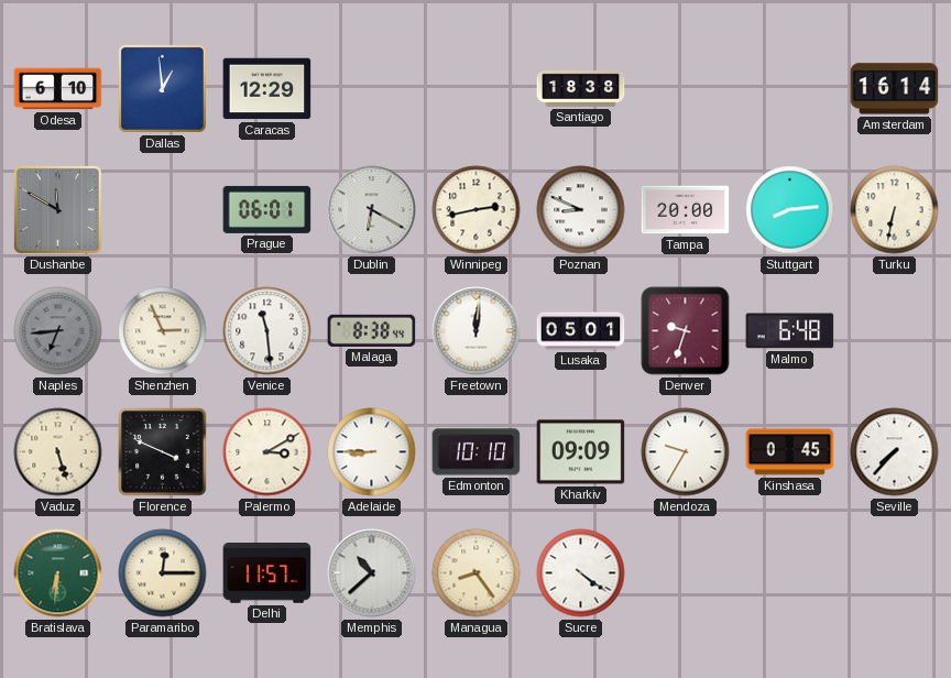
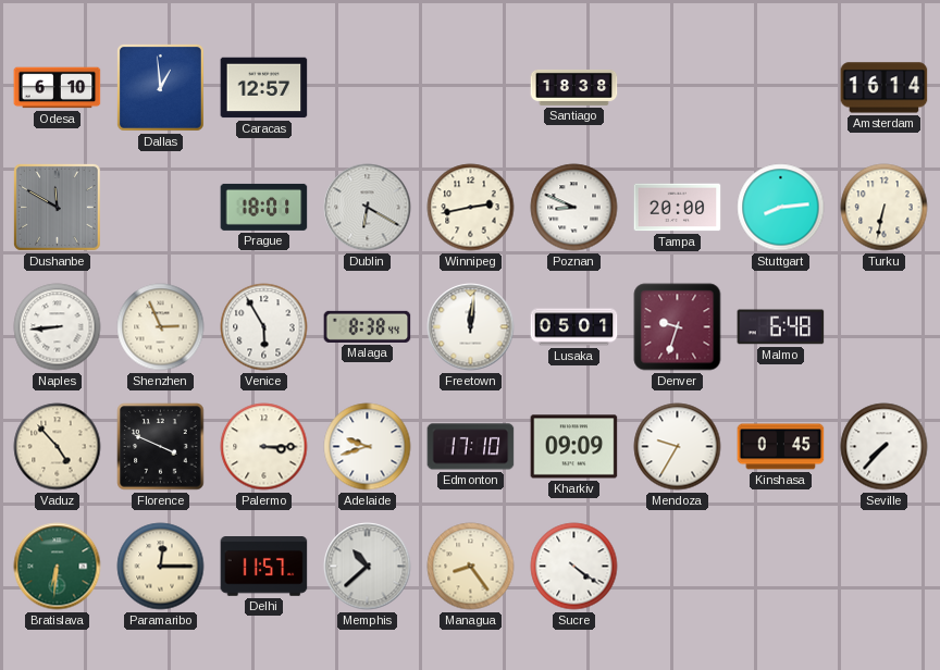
Caracas: 12:29 -> 12:57 (264, 88)
Prague: 06:01 -> 18:01 (264, 207)
Naples: 6:44 -> 8:44 (58, 327)
Naples dial: grey -> white (58, 327)
Venice: 11:29 -> 5:55 (264, 327)
Vaduz: 5:27 -> 4:53 (58, 447)
Palermo: 3:10 -> 3:15 (264, 447)
Adelaide: 8:45 -> 9:42 (368, 447)
Edmonton: 10:10 -> 17:10 (471, 447)
